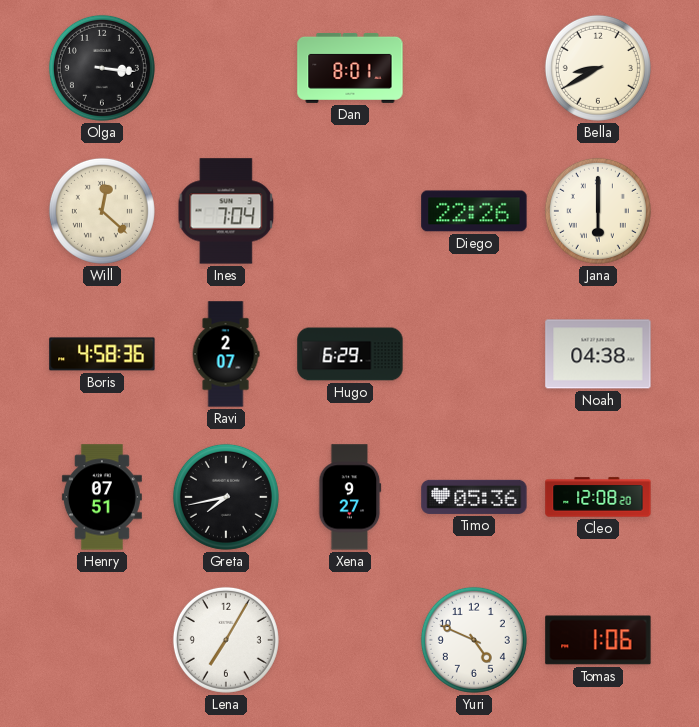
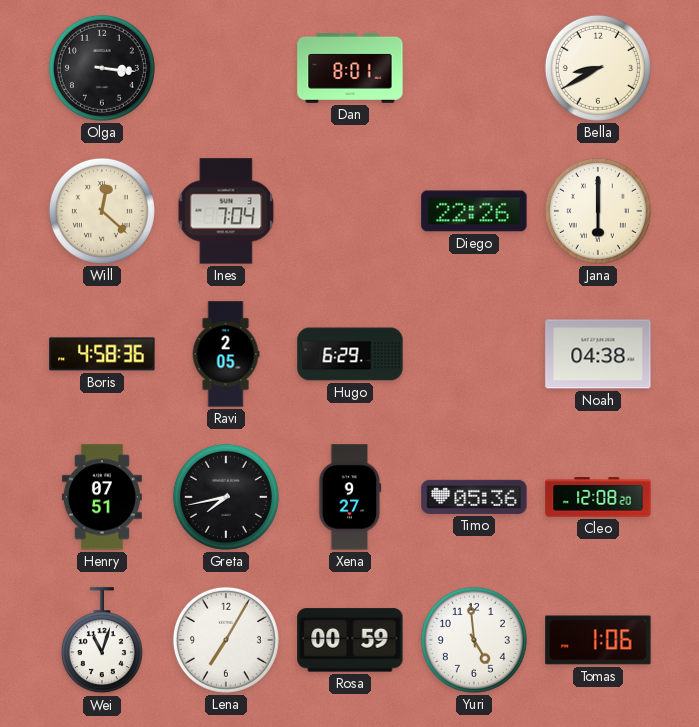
Ravi: 2:07 -> 2:05 (226, 354)
Wei: none -> 11:03 (102, 641)
Rosa: none -> 00:59 (350, 640)
Yuri: 4:49 -> 4:59 (474, 640)
